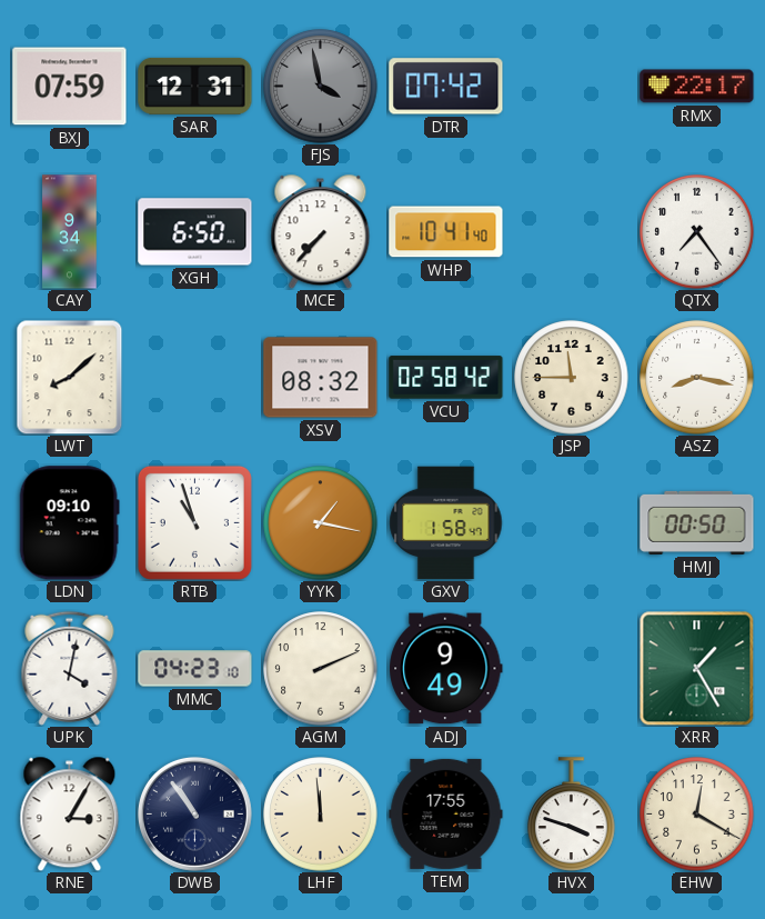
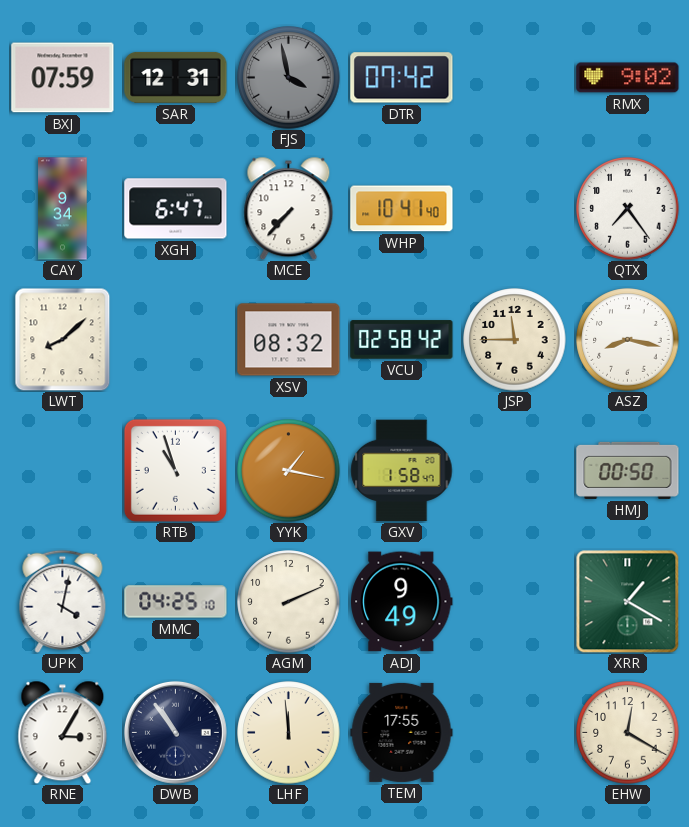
RMX: 22:17 -> 9:02 (628, 78)
XGH: 6:50 -> 6:47 (176, 209)
LDN: 09:10 -> none (69, 523)
MMC: 04:23 -> 04:25 (176, 602)
XRR: 1:25 -> 1:20 (627, 601)
HVX: 3:48 -> none (572, 815)
